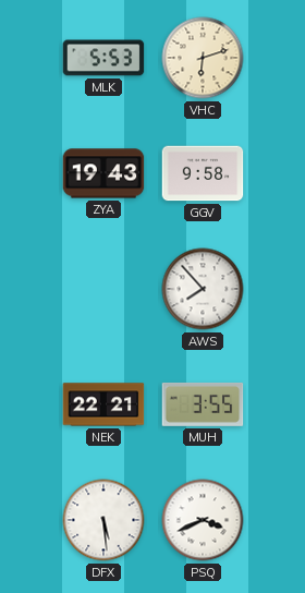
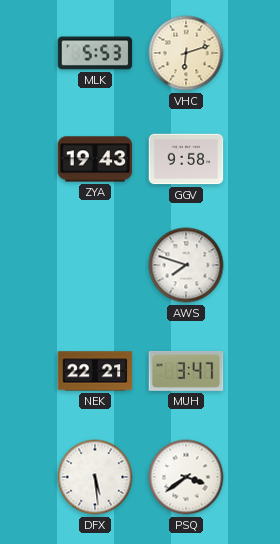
AWS: 7:53 -> 7:48 (186, 265)
MUH: 3:55 -> 3:47 (186, 371)
PSQ: 3:41 -> 3:39 (186, 477)
